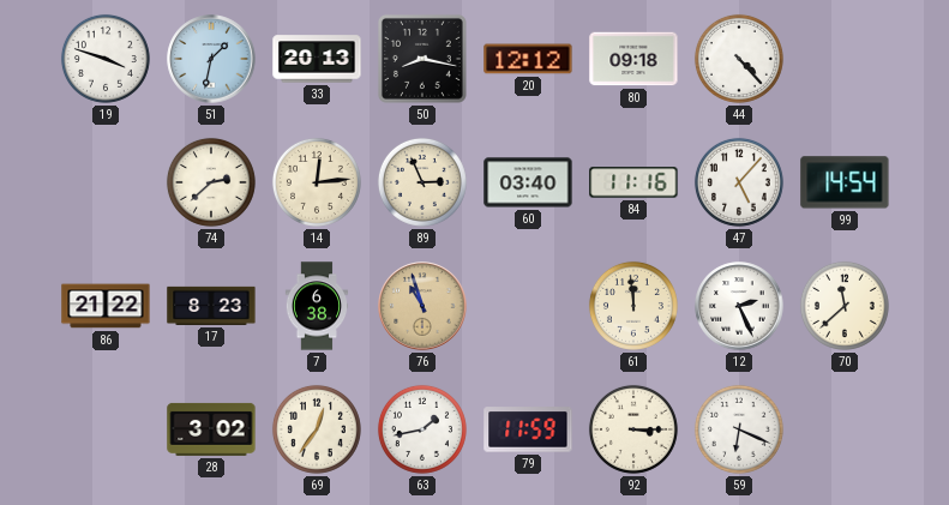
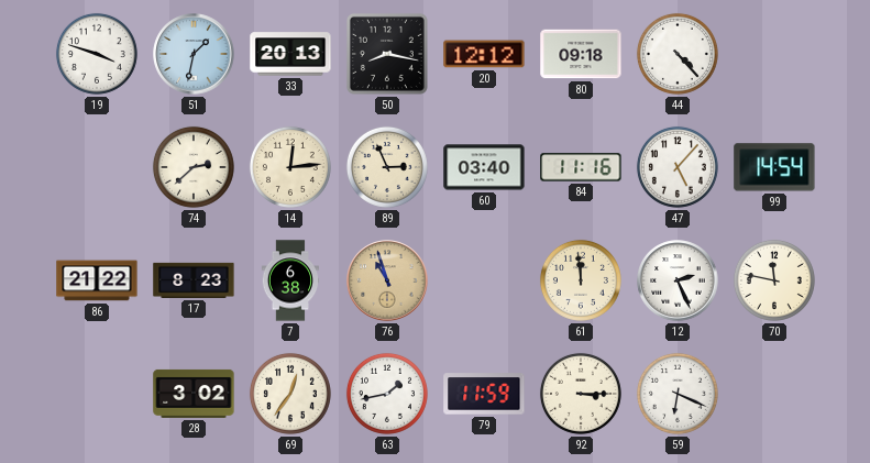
70: 11:38 -> 11:47 (774, 280)
